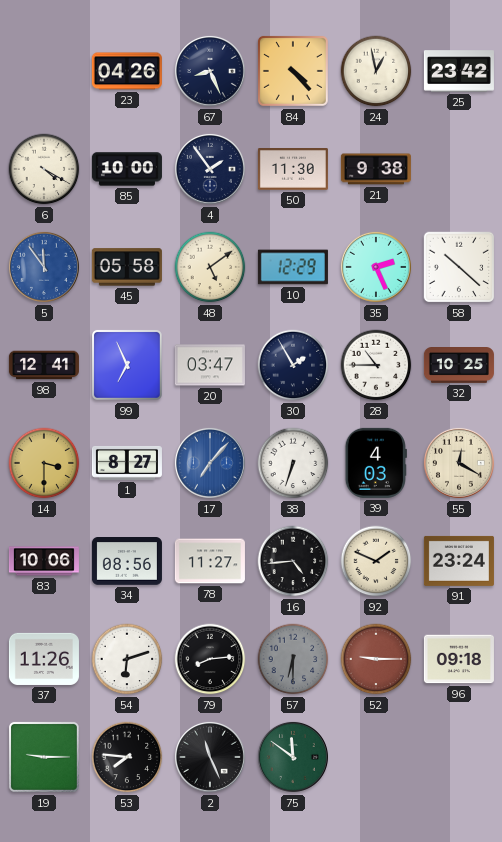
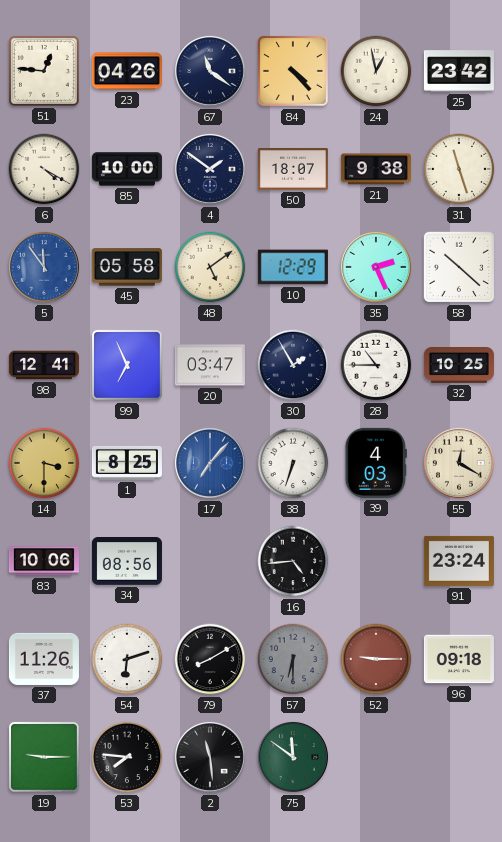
51: none -> 12:46 (44, 71)
67: 8:26 -> 11:21 (210, 71)
4: 1:54 -> 1:51 (210, 169)
50: 11:30 -> 18:07 (293, 170)
31: none -> 11:27 (459, 169)
1: 8:27 -> 8:25 (127, 463)
78: 11:27 -> none (210, 561)
92: 1:49 -> none (376, 561)
79: 8:14 -> 8:10 (210, 659)
2: 11:26 -> 11:29 (210, 757)
